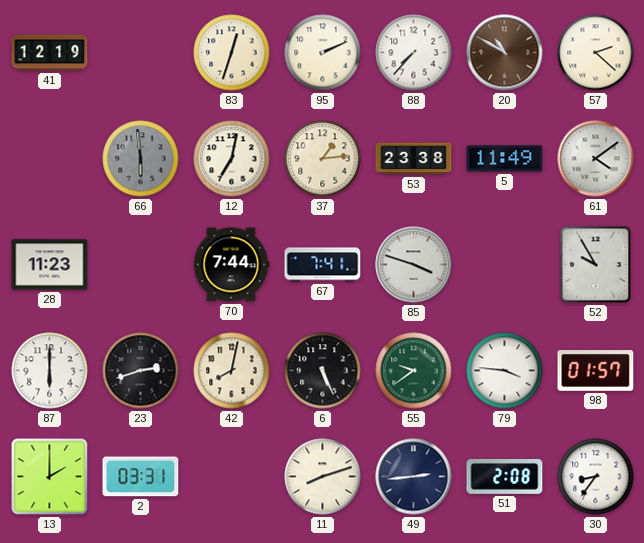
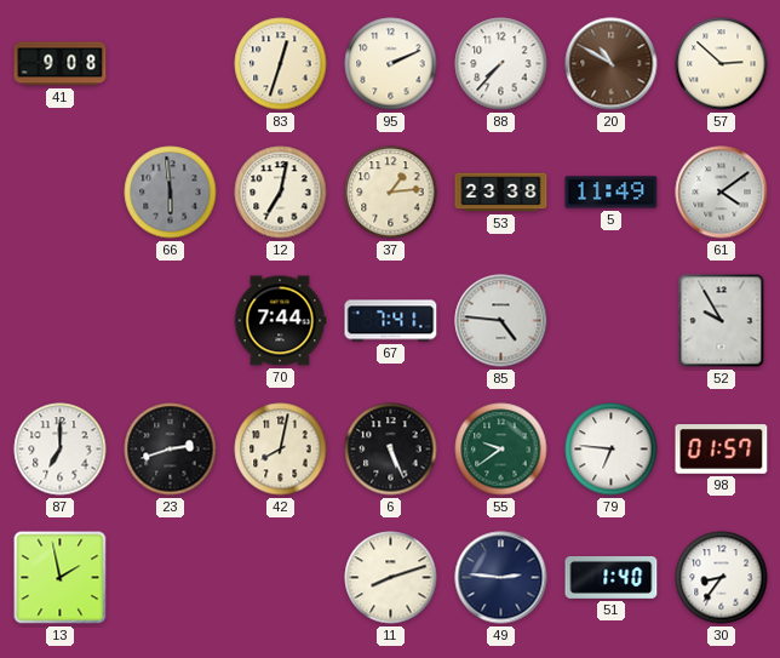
41: 12:19 -> 9:08 (61, 64)
57: 2:22 -> 2:52 (722, 64)
28: 11:23 -> none (50, 265)
85: 3:48 -> 4:46 (501, 321)
87: 6:00 -> 7:00 (61, 450)
79: 3:46 -> 6:46 (612, 450)
13: 2:00 -> 1:58 (61, 578)
2: 03:31 -> none (141, 477)
49: 2:44 -> 2:46 (501, 578)
51: 2:08 -> 1:40 (612, 578)
